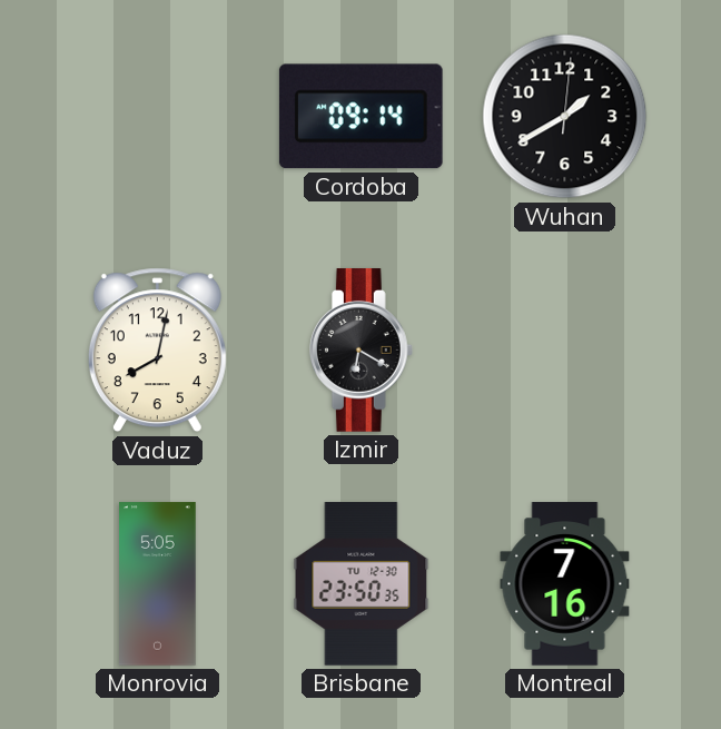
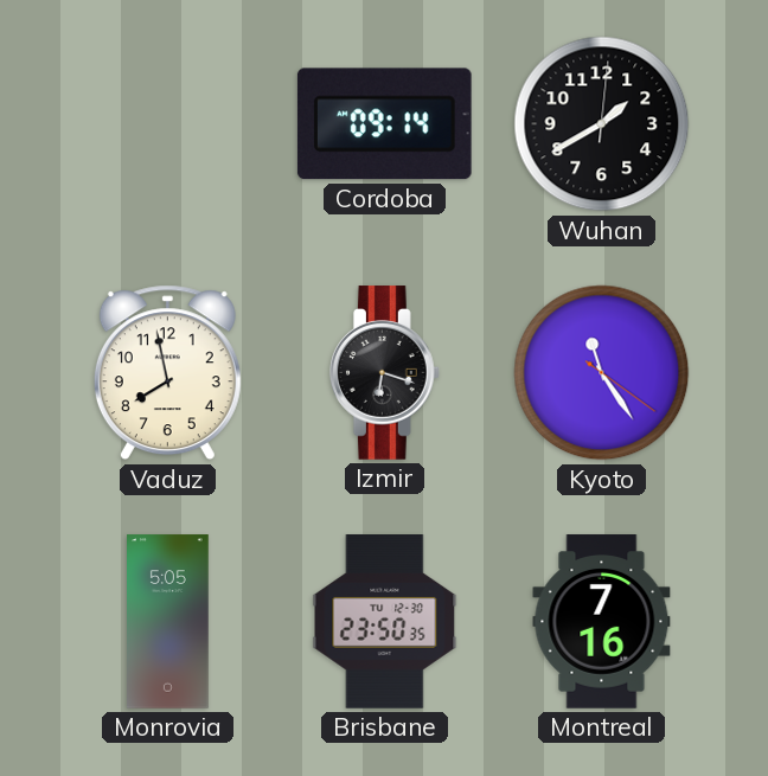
Vaduz: 8:02 -> 7:58 (167, 373)
Izmir: 6:20 -> 6:18 (384, 373)
Kyoto: none -> 11:24 (602, 373)
